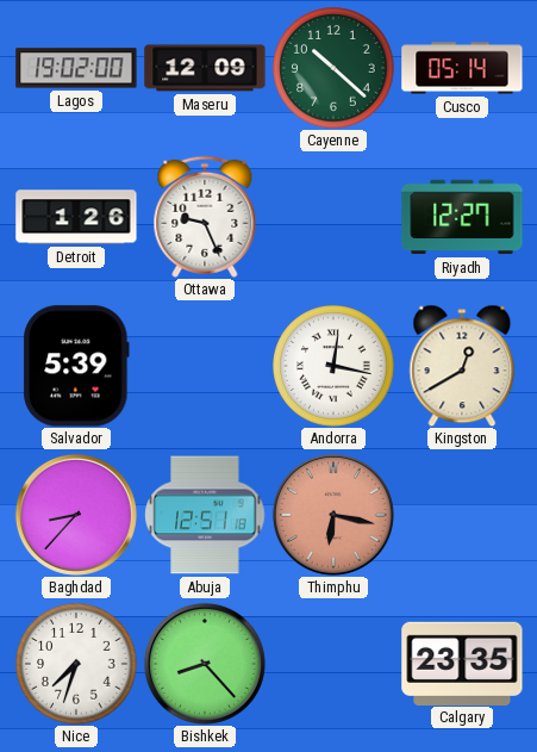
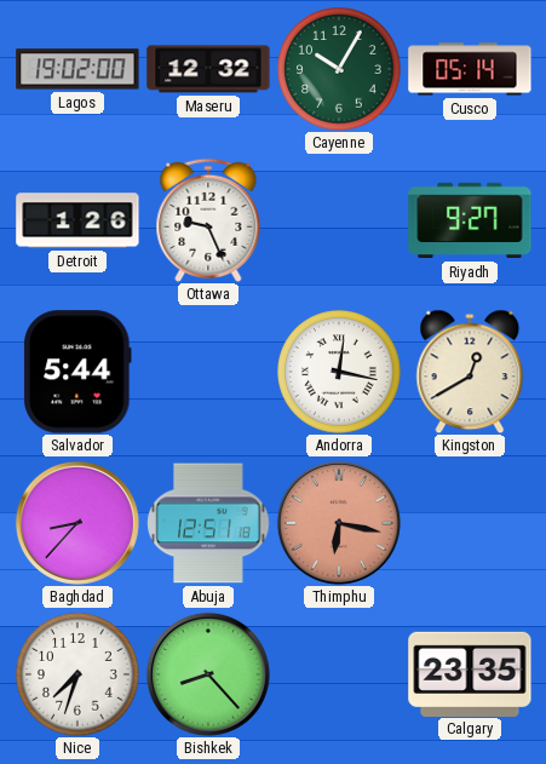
Maseru: 12:09 -> 12:32 (208, 69)
Cayenne: 10:22 -> 10:05 (339, 69)
Riyadh: 12:27 -> 9:27 (470, 220)
Salvador: 5:39 -> 5:44 (77, 372)
